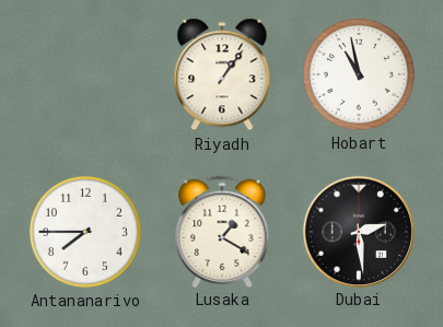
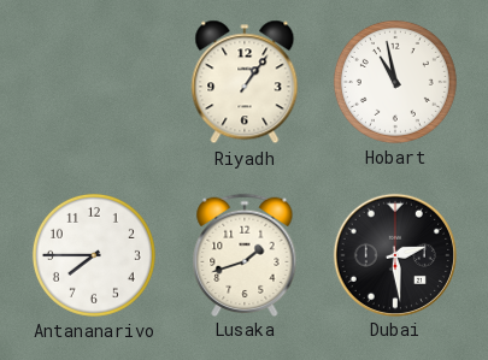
Lusaka: 1:20 -> 1:42 (245, 254)
